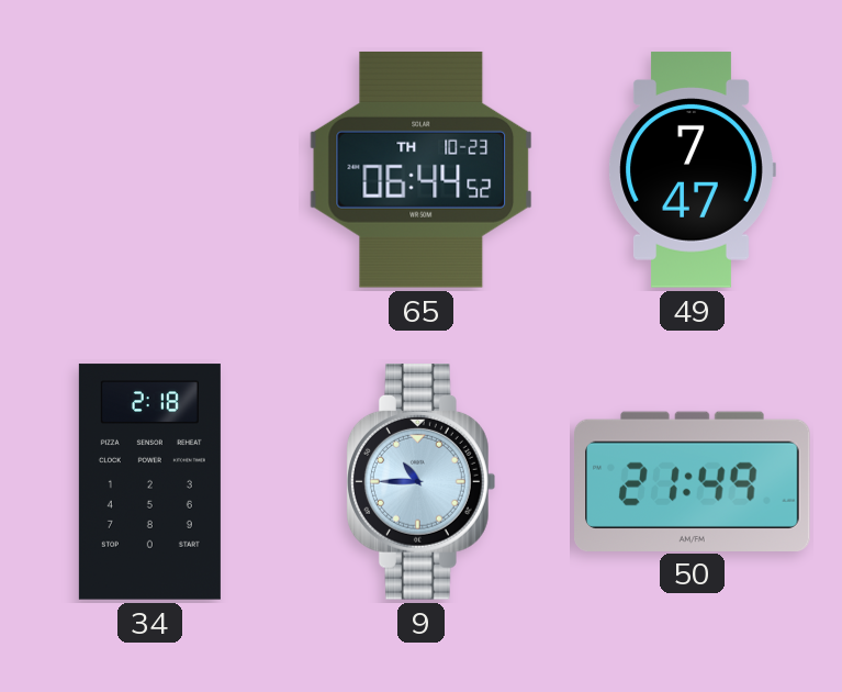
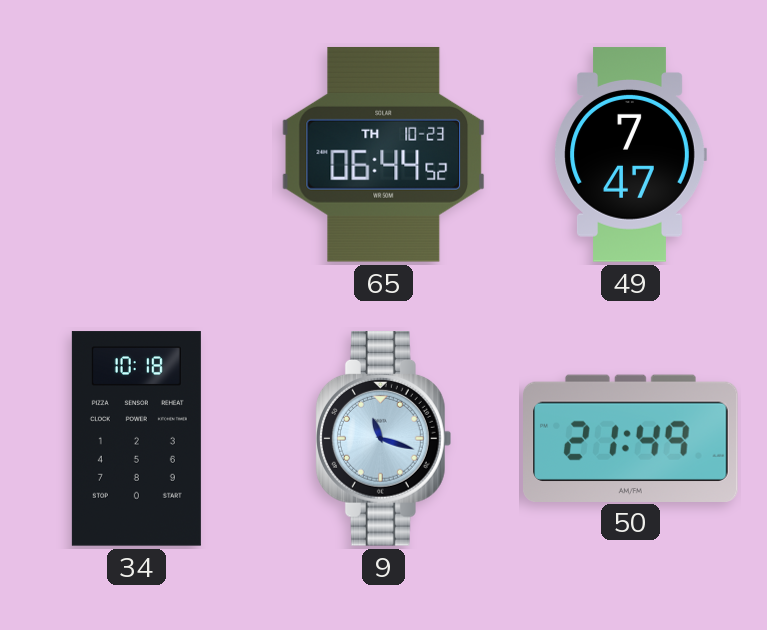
34: 2:18 -> 10:18 (136, 439)
9: 10:45 -> 11:18 (384, 439)
